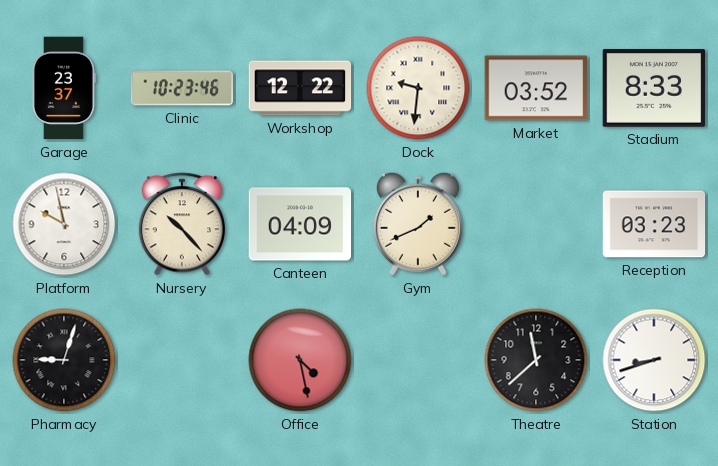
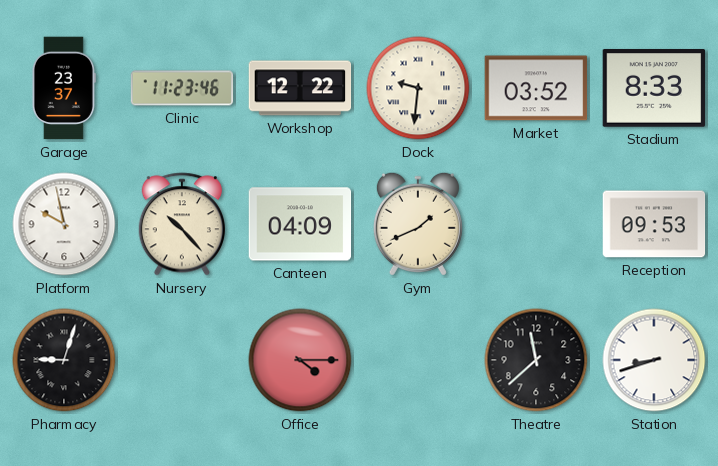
Clinic: 10:23 -> 11:23 (182, 88)
Reception: 03:23 -> 09:53 (654, 224)
Office: 4:28 -> 4:15 (300, 360)
